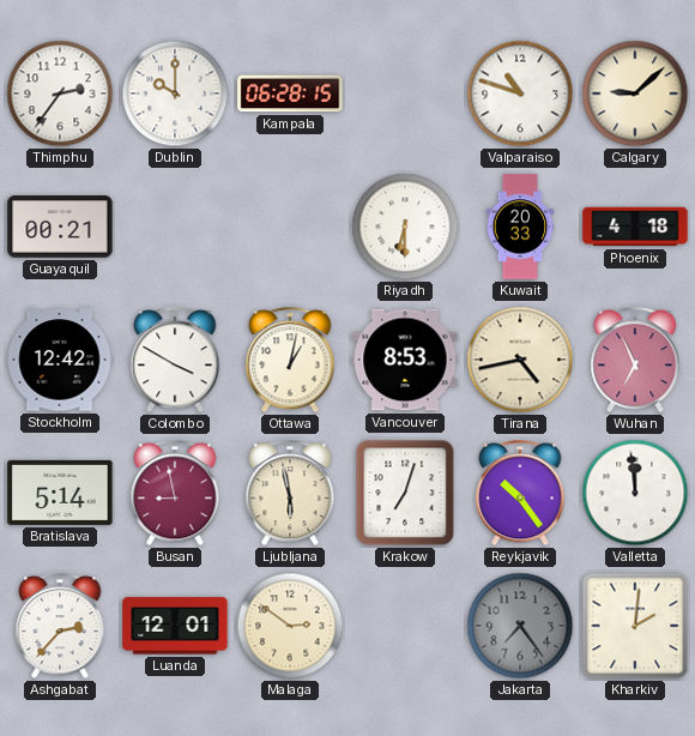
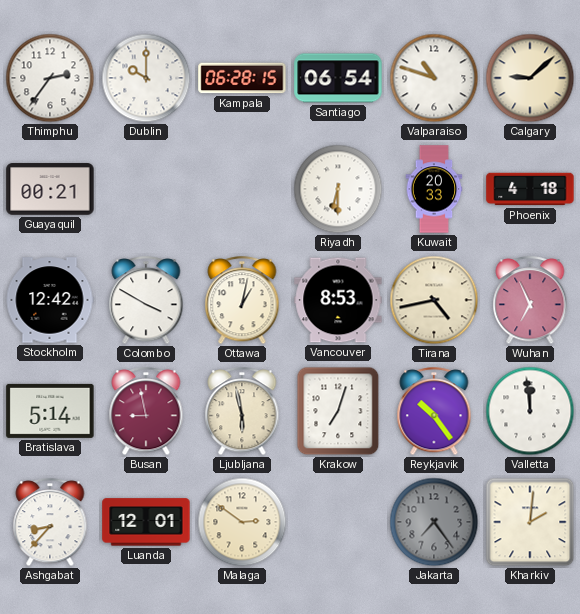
Santiago: none -> 06:54 (338, 78)
Ashgabat: 2:37 -> 8:37 (50, 523)
